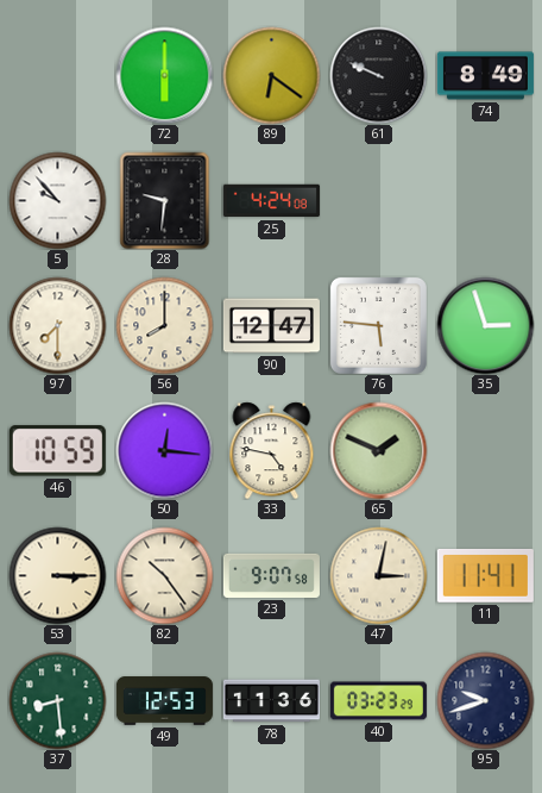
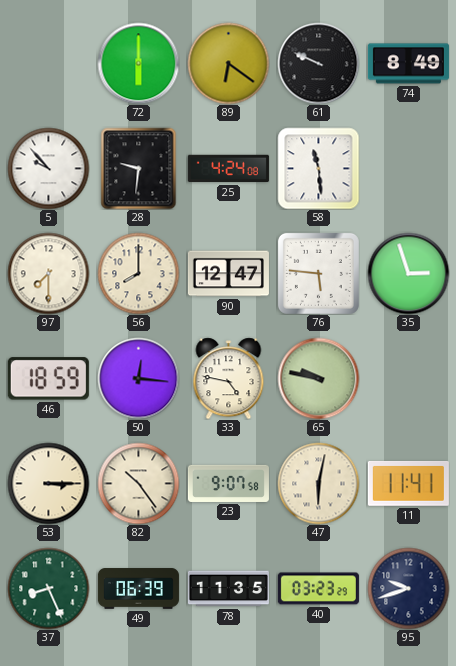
58: none -> 11:29 (318, 168)
46: 10:59 -> 18:59 (48, 379)
65: 1:49 -> 9:47 (318, 378)
47: 3:02 -> 6:02 (318, 483)
37: 8:29 -> 8:26 (48, 588)
49: 12:53 -> 06:39 (138, 589)
78: 11:36 -> 11:35 (228, 589)
